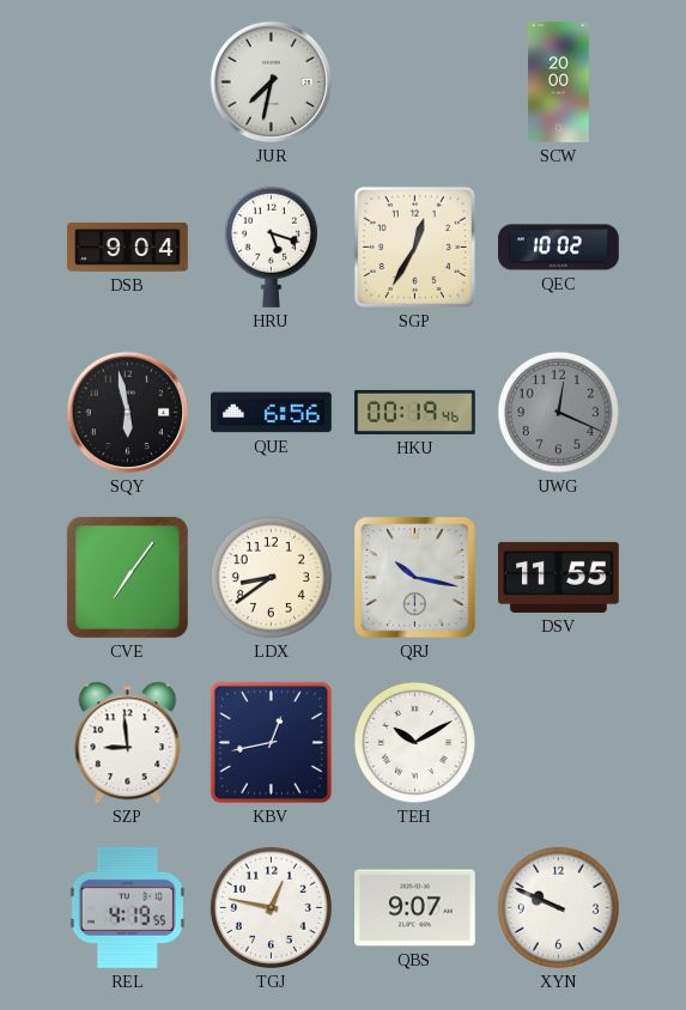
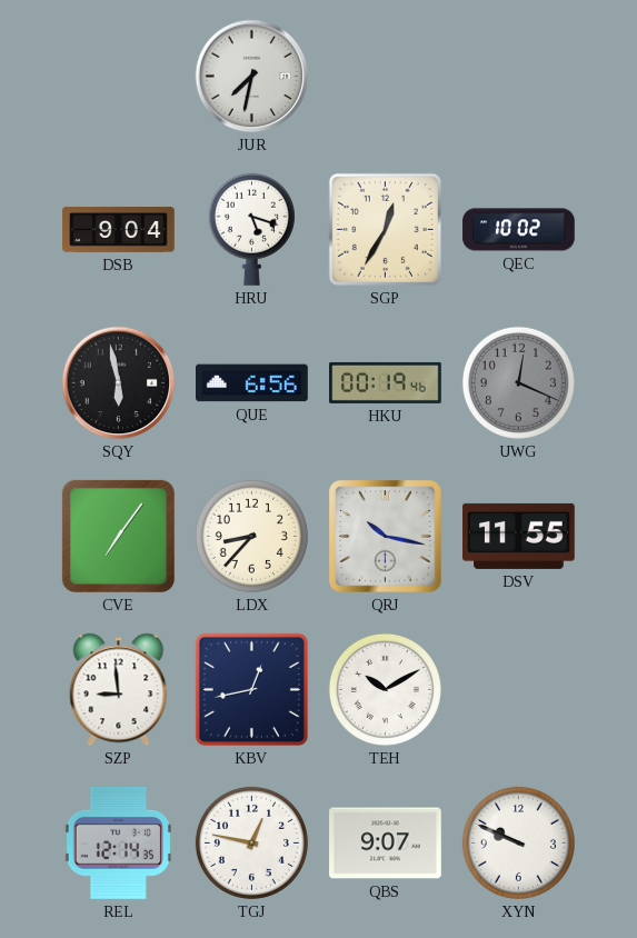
SCW: 20:00 -> none (559, 83)
LDX: 8:39 -> 8:37 (251, 536)
REL: 4:19 -> 12:14 (118, 842)
